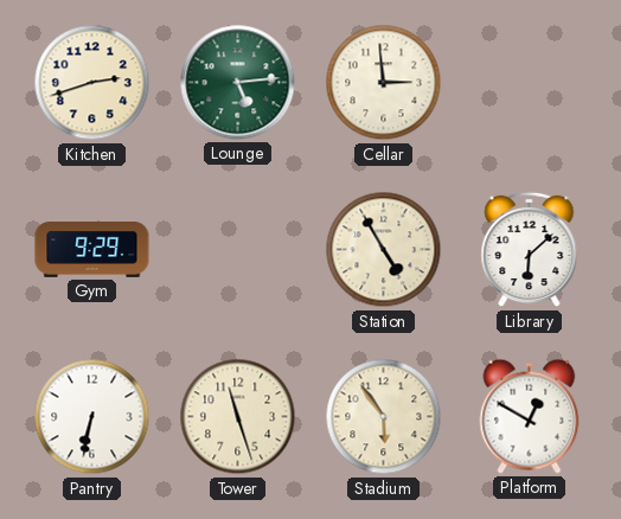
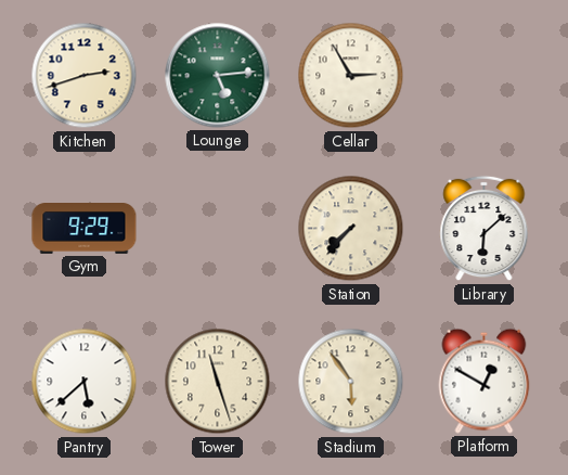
Cellar: 2:59 -> 2:55 (351, 76)
Station: 4:55 -> 7:37 (351, 229)
Pantry: 6:32 -> 5:38 (85, 382)
